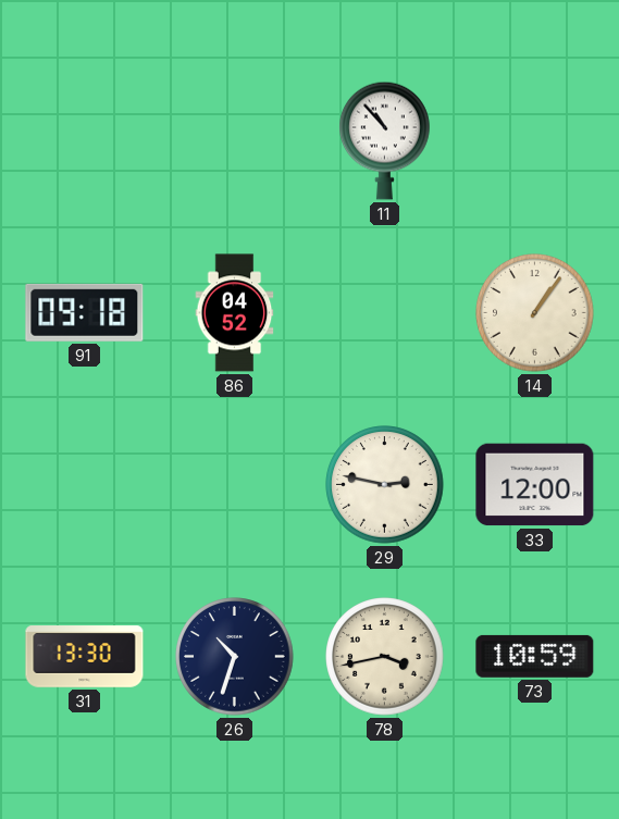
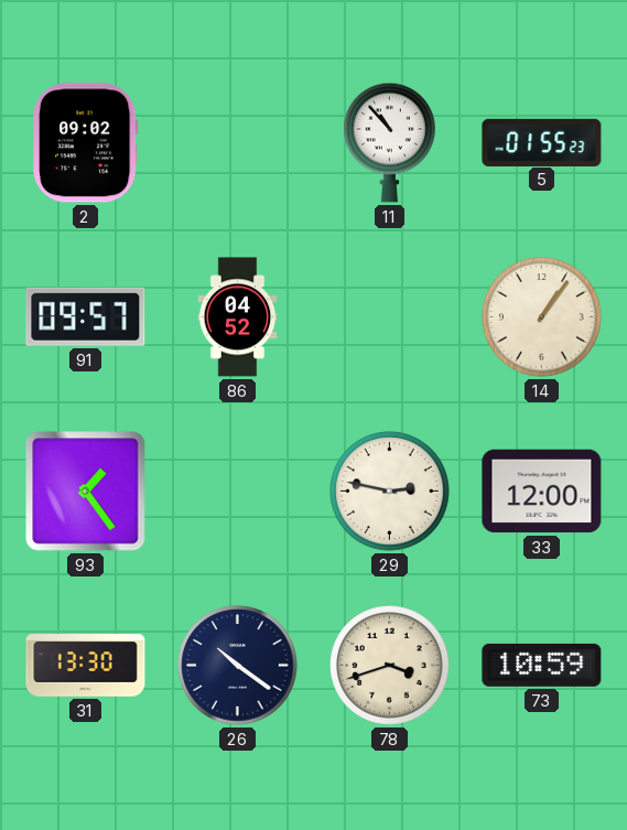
2: none -> 09:02 (85, 143)
5: none -> 01:55 (542, 142)
91: 09:18 -> 09:57 (86, 316)
93: none -> 1:24 (86, 492)
26: 10:33 -> 10:21 (238, 666)
78: 3:43 -> 3:42 (390, 666)
